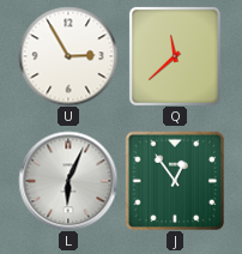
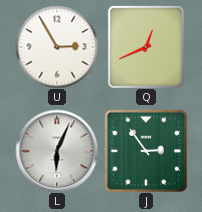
Q: 11:38 -> 12:41 (146, 47)
J: 12:54 -> 2:54 (146, 151)
